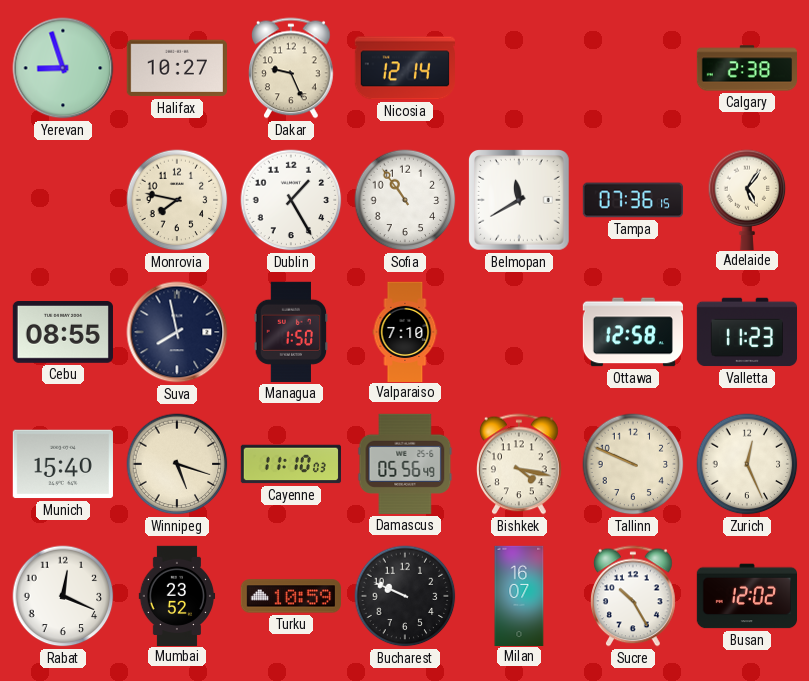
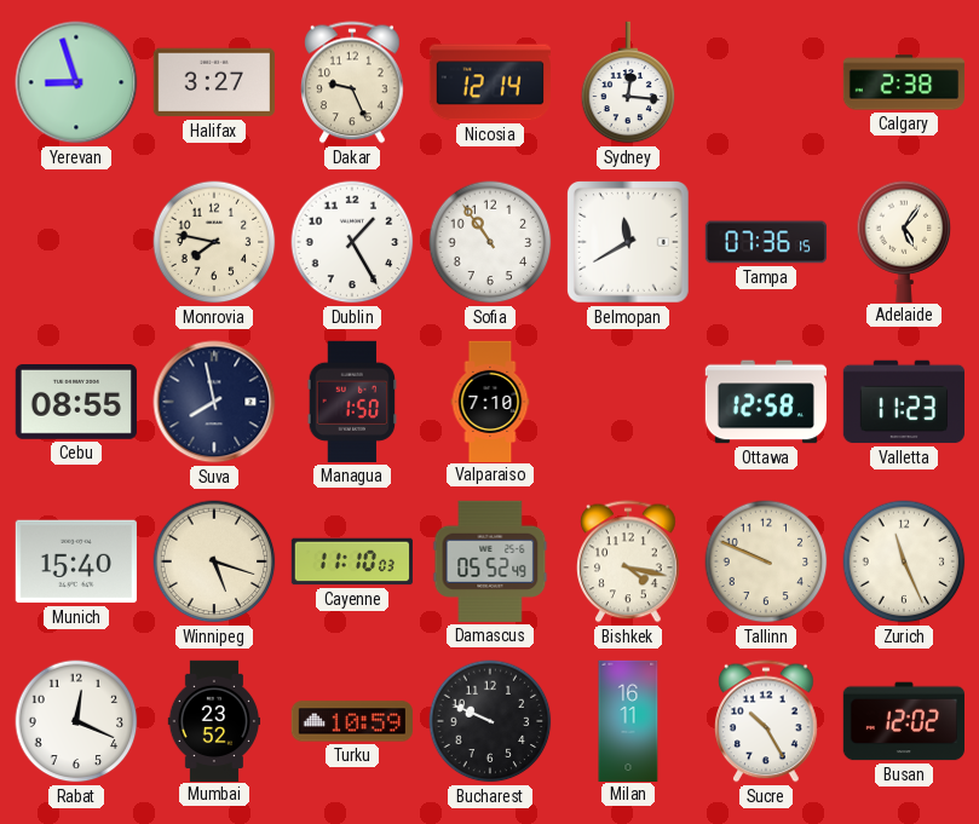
Halifax: 10:27 -> 3:27 (214, 82)
Sydney: none -> 12:16 (628, 82)
Damascus: 05:56 -> 05:52 (490, 561)
Zurich: 12:26 -> 11:26 (904, 561)
Milan: 16:07 -> 16:11 (628, 720)
